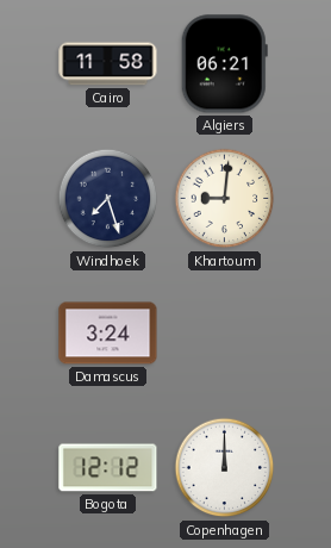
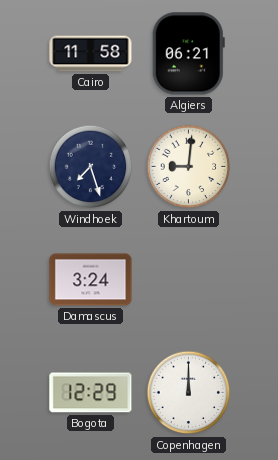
Bogota: 12:12 -> 12:29 (91, 393)
